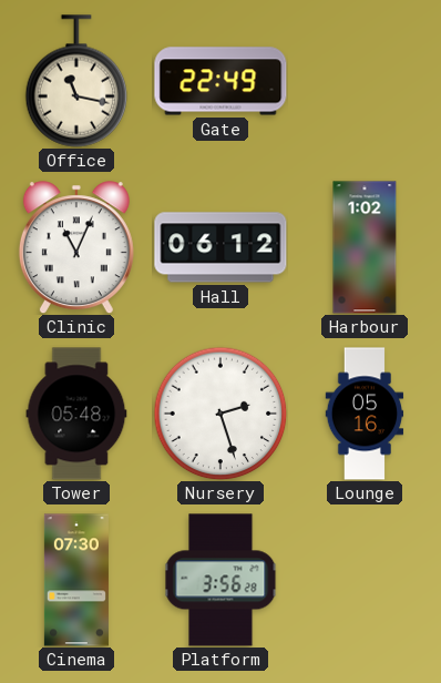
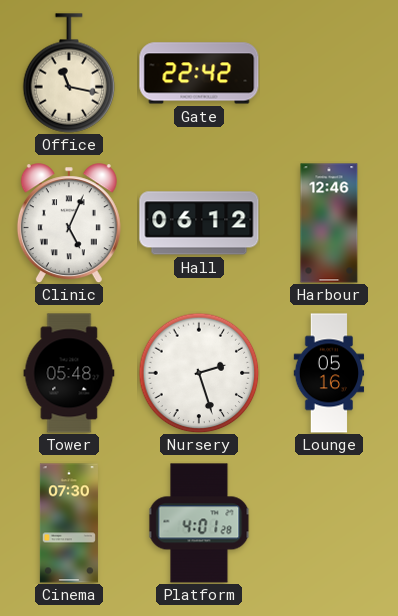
Gate: 22:49 -> 22:42 (199, 73)
Clinic: 11:04 -> 5:04 (69, 223)
Harbour: 1:02 -> 12:46 (329, 223)
Platform: 3:56 -> 4:01 (199, 523)
